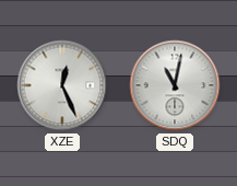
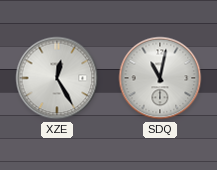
XZE: 12:26 -> 12:25 (57, 78)
